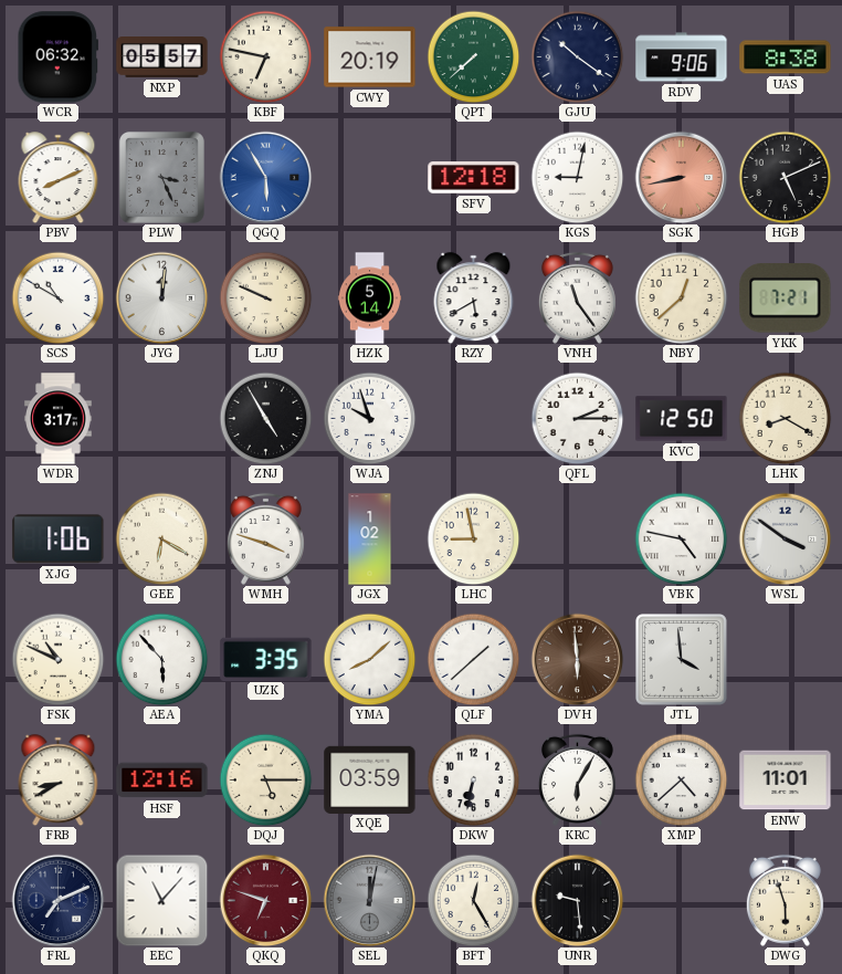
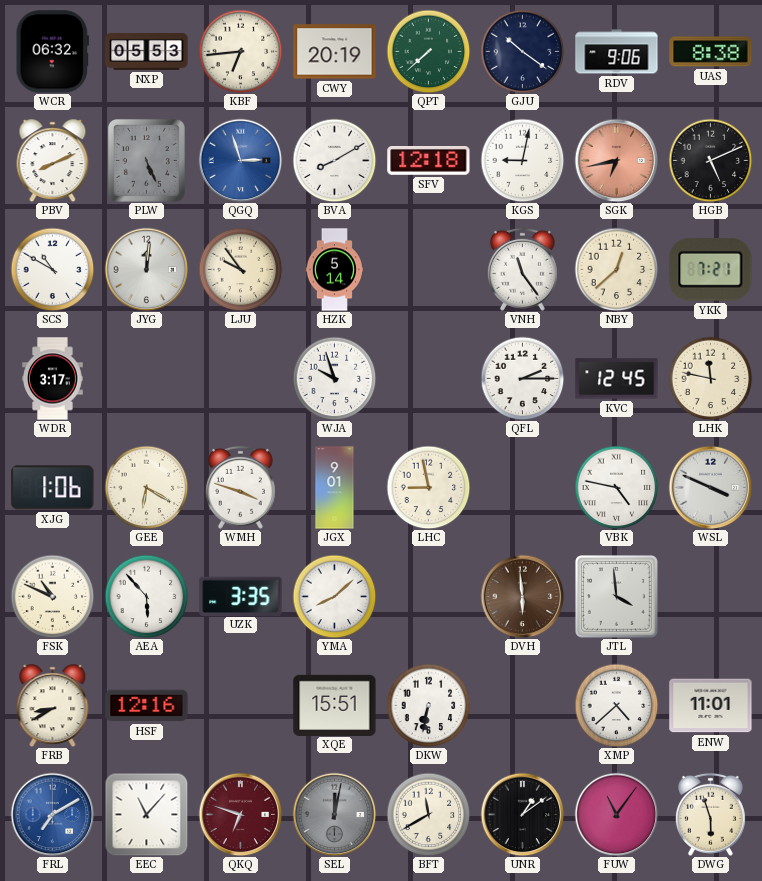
NXP: 05:57 -> 05:53 (147, 52)
KBF: 6:47 -> 6:44 (240, 51)
PLW: 3:26 -> 5:26 (146, 160)
QGQ: 5:55 -> 2:57 (240, 160)
BVA: none -> 8:10 (334, 160)
SGK: 8:43 -> 6:43 (616, 160)
LJU: 9:49 -> 9:54 (240, 269)
RZY: 5:40 -> none (474, 299)
ZNJ: 4:55 -> none (265, 418)
KVC: 12:50 -> 12:45 (617, 379)
LHK: 8:20 -> 11:47 (710, 378)
JGX: 1:02 -> 9:01 (335, 488)
WSL: 3:51 -> 3:49 (710, 487)
QLF: 1:38 -> none (473, 659)
DQJ: 5:15 -> none (265, 779)
XQE: 03:59 -> 15:51 (335, 705)
KRC: 6:05 -> none (577, 779)
FRL: 7:11 -> 7:10 (52, 814)
FRL dial: navy -> blue (52, 814)
BFT: 12:25 -> 11:40 (428, 814)
UNR: 9:29 -> 1:09 (522, 814)
FUW: none -> 11:06 (616, 814)
